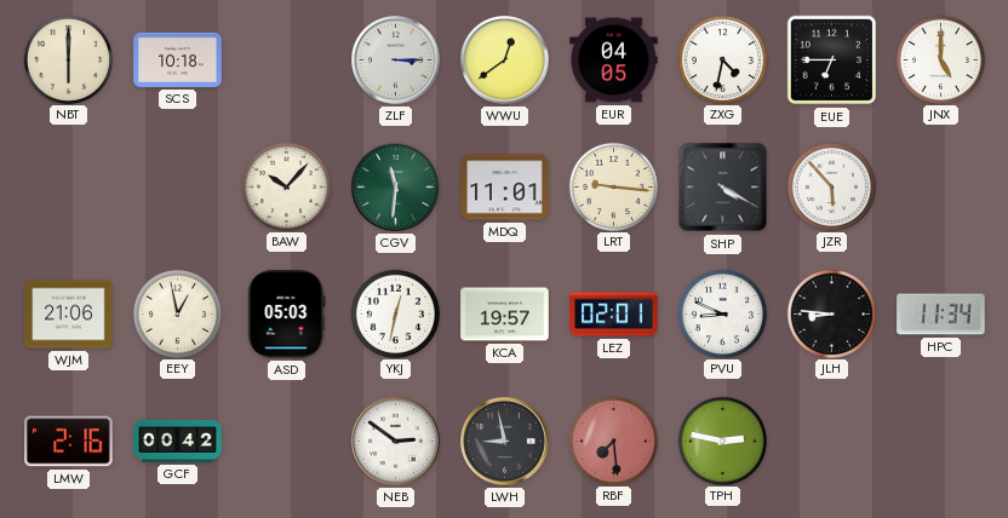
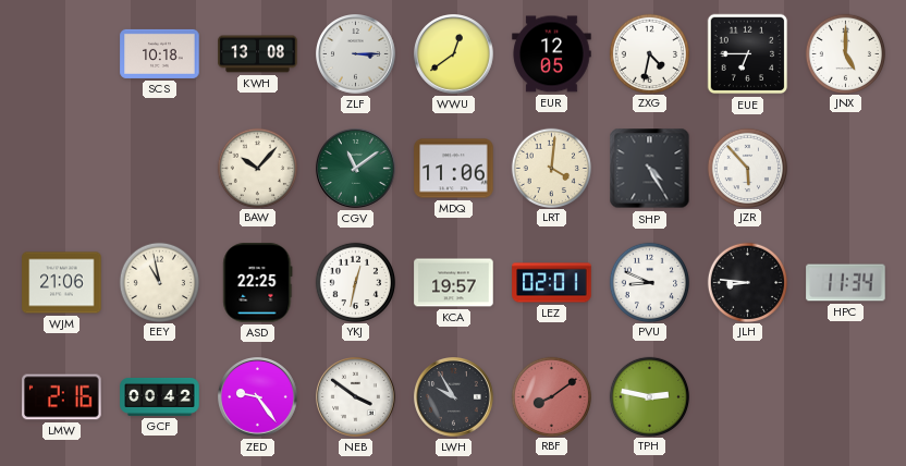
NBT: 6:00 -> none (68, 59)
KWH: none -> 13:08 (258, 54)
EUR: 04:05 -> 12:05 (552, 54)
CGV: 11:31 -> 11:09 (356, 169)
MDQ: 11:01 -> 11:06 (454, 169)
LRT: 9:16 -> 4:01 (551, 168)
SHP: 4:20 -> 4:25 (650, 169)
EEY: 12:58 -> 10:58 (159, 282)
ASD: 05:03 -> 22:25 (258, 283)
ZED: none -> 9:24 (258, 397)
NEB: 2:51 -> 3:51 (356, 397)
LWH: 8:58 -> 9:55 (454, 397)
RBF: 7:29 -> 8:09 (551, 396)
